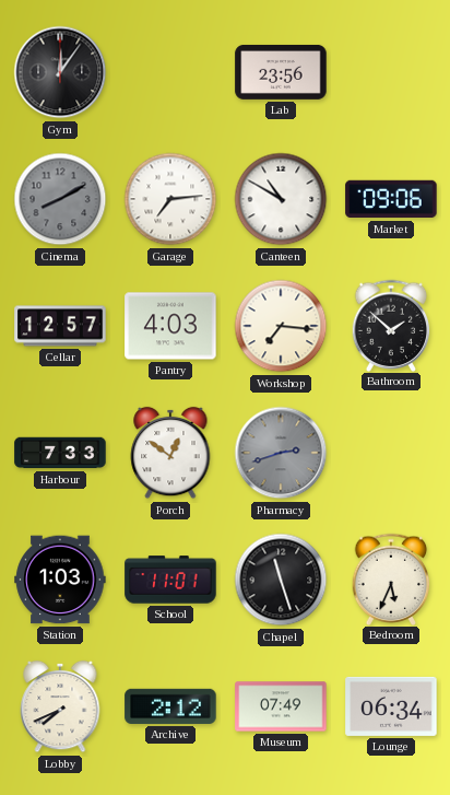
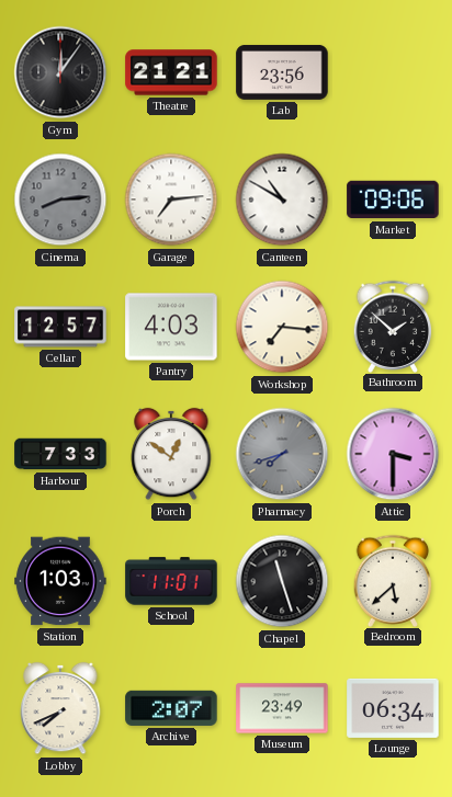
Theatre: none -> 21:21 (171, 72)
Cinema: 8:10 -> 8:14 (60, 200)
Pharmacy: 2:42 -> 7:42 (282, 454)
Attic: none -> 3:30 (393, 454)
Bedroom: 5:34 -> 5:38 (393, 580)
Archive: 2:12 -> 2:07 (171, 708)
Museum: 07:49 -> 23:49 (282, 708)
